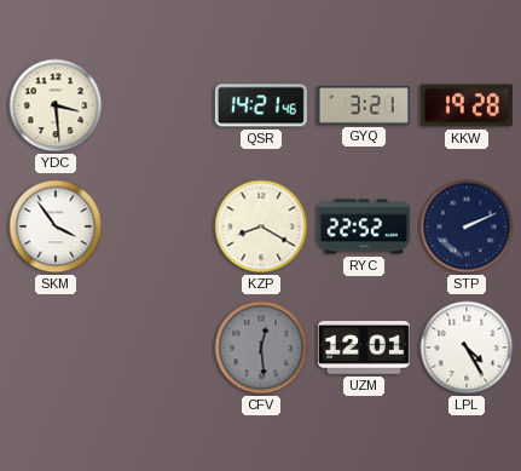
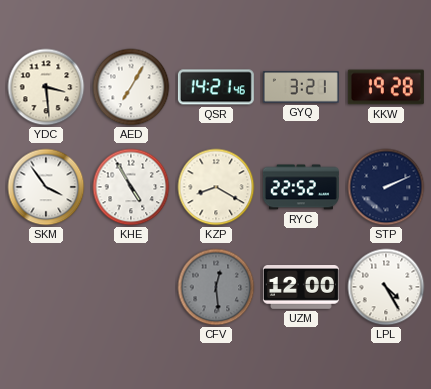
AED: none -> 7:05 (131, 87)
KHE: none -> 4:55 (131, 187)
UZM: 12:01 -> 12:00 (301, 288)
